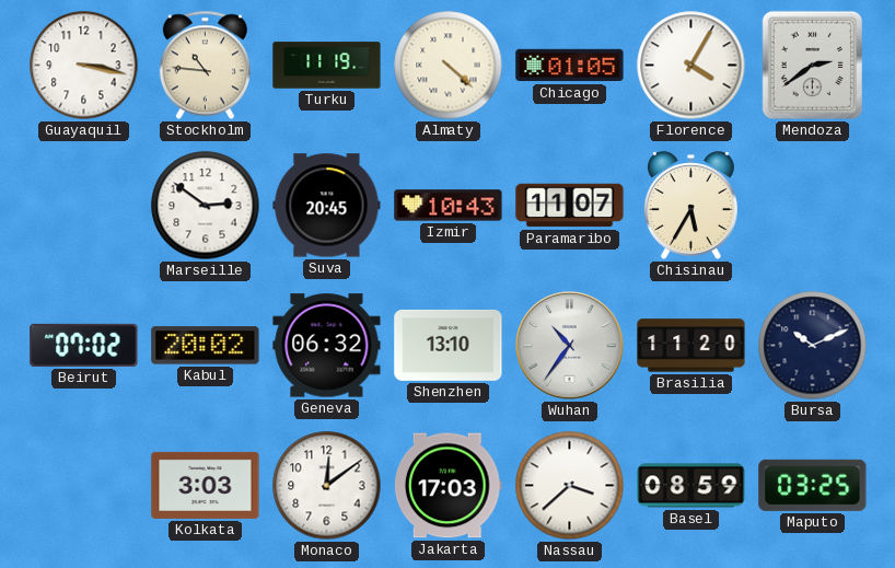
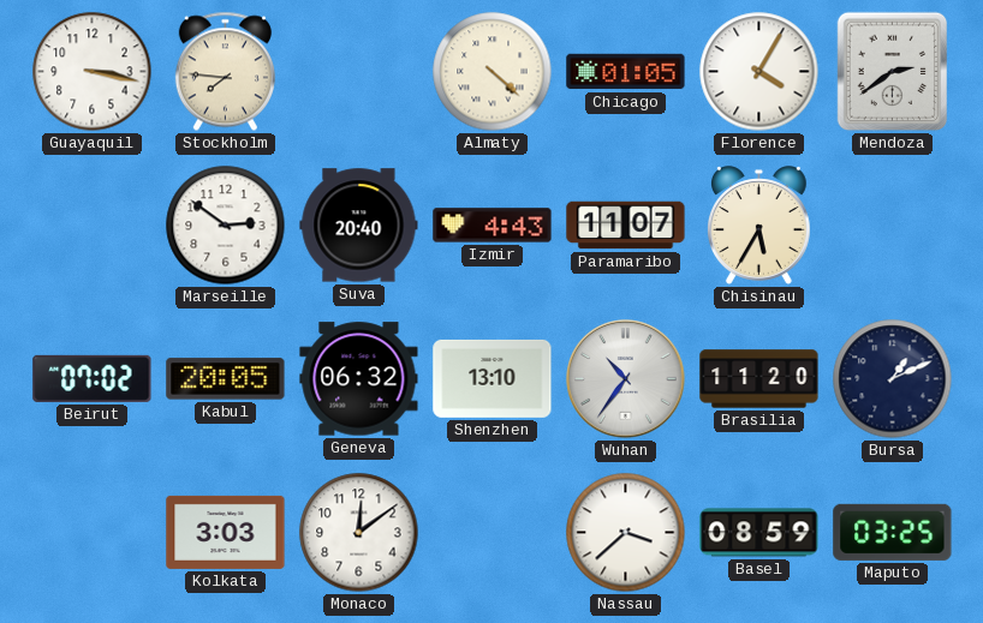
Stockholm: 10:46 -> 7:46 (225, 72)
Turku: 11:19 -> none (327, 66)
Suva: 20:45 -> 20:40 (359, 226)
Izmir: 10:43 -> 4:43 (493, 226)
Kabul: 20:02 -> 20:05 (226, 379)
Bursa: 10:11 -> 1:11 (893, 379)
Jakarta: 17:03 -> none (447, 486)
